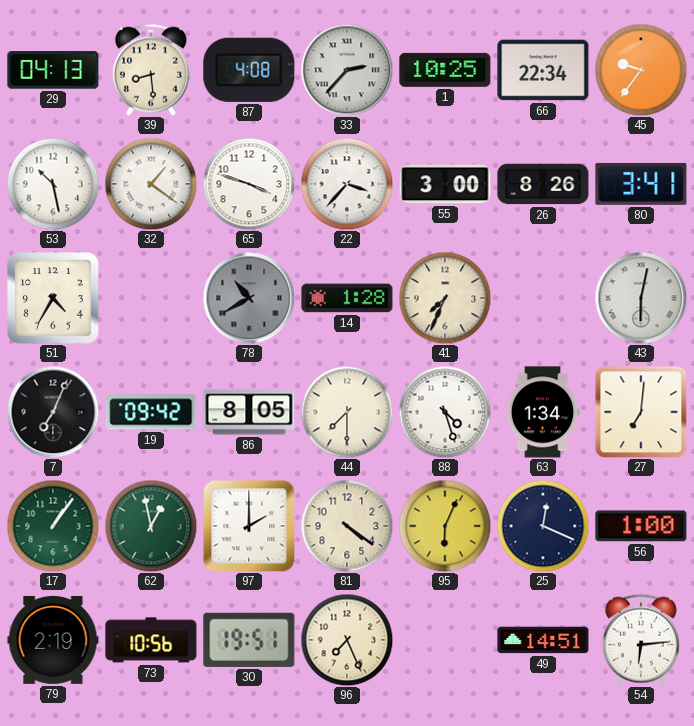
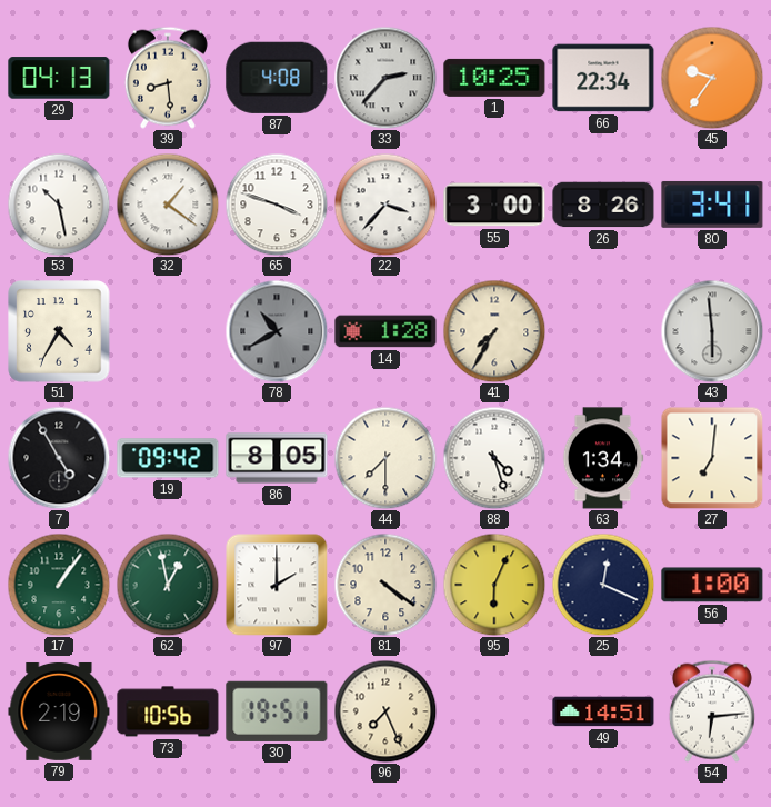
41: 7:34 -> 7:35 (494, 331)
43: 6:02 -> 5:59 (712, 331)
7: 7:04 -> 4:55 (59, 458)
